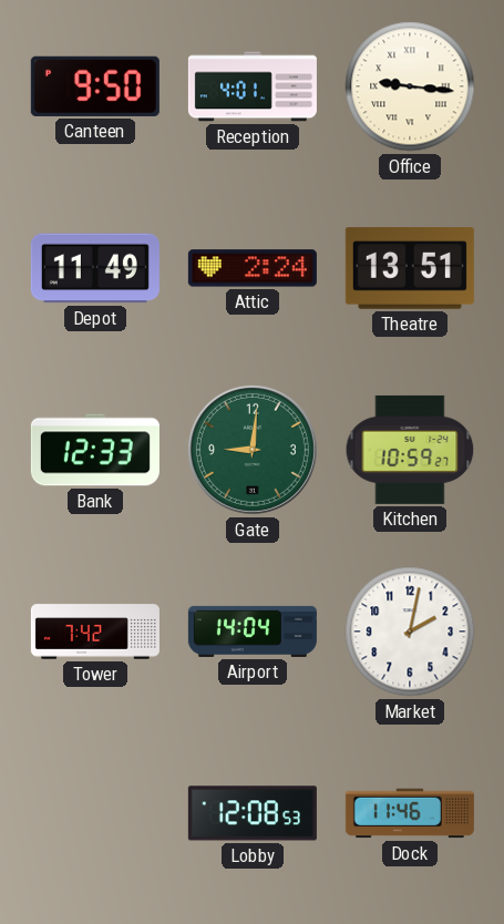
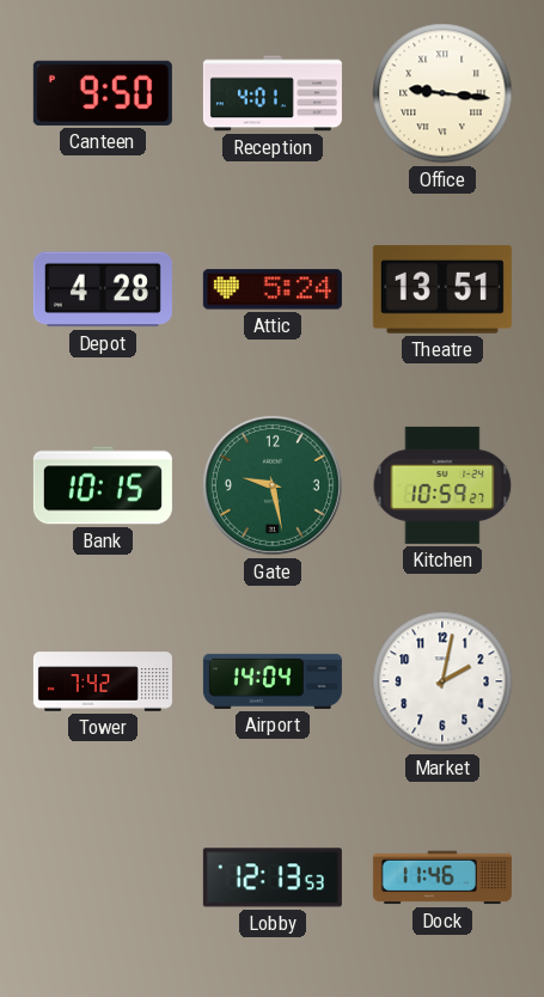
Depot: 11:49 -> 4:28 (103, 289)
Attic: 2:24 -> 5:24 (273, 289)
Bank: 12:33 -> 10:15 (103, 485)
Gate: 9:01 -> 9:28 (273, 485)
Lobby: 12:08 -> 12:13 (273, 877)
